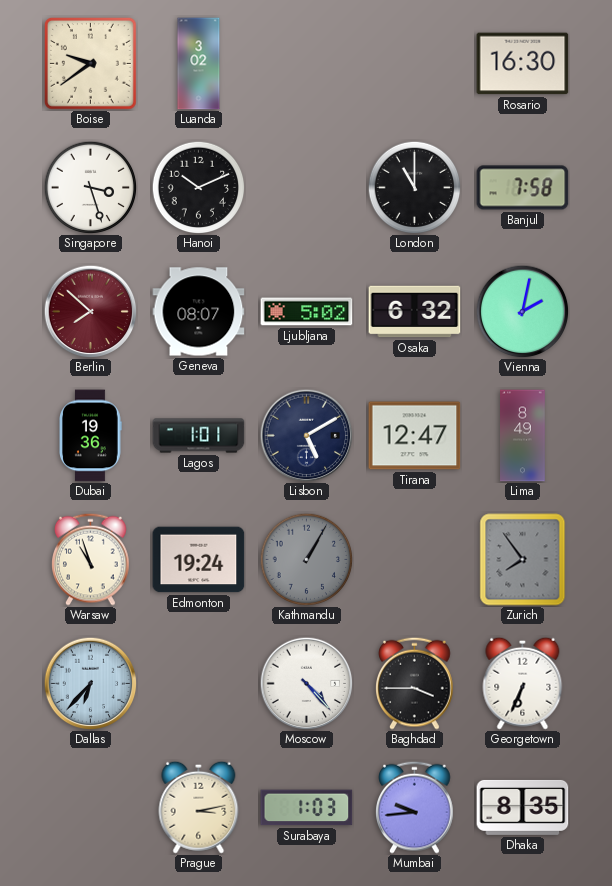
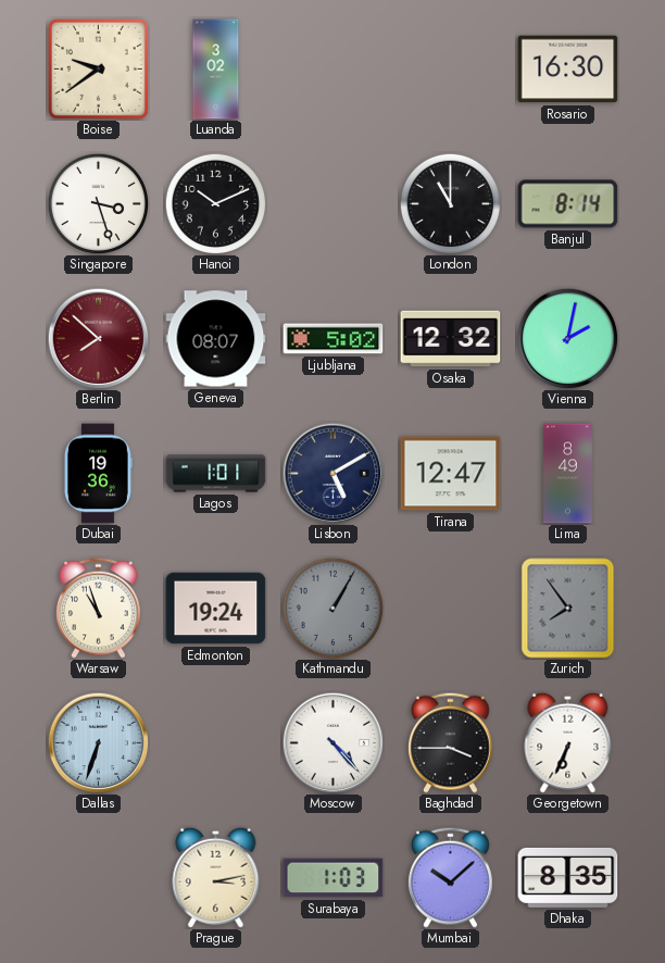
Banjul: 7:58 -> 8:14 (568, 204)
Osaka: 6:32 -> 12:32 (451, 339)
Dallas: 6:37 -> 6:33 (98, 742)
Mumbai: 9:44 -> 10:08 (451, 877)
